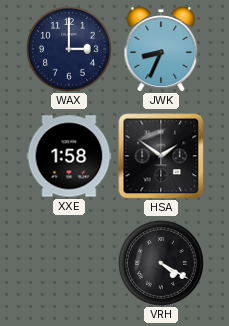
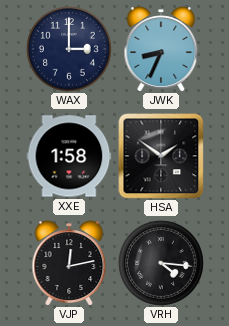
VJP: none -> 12:13 (69, 263)
VRH: 4:20 -> 4:16 (161, 263)
